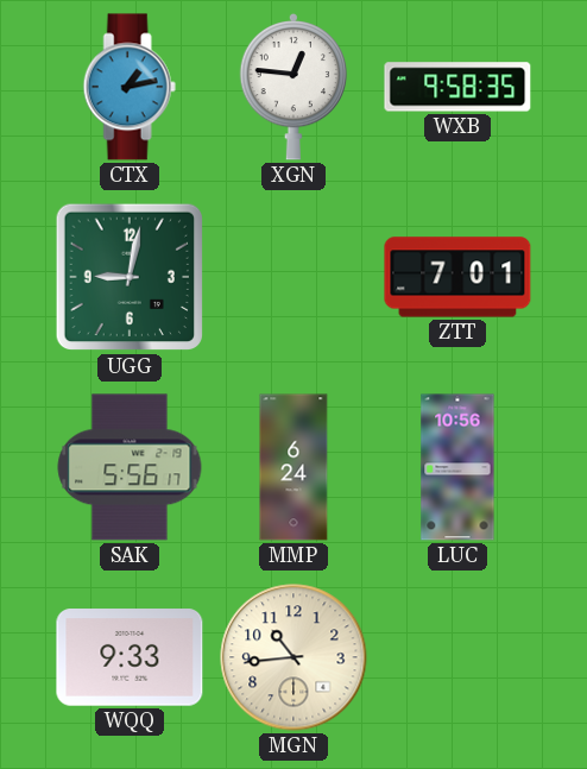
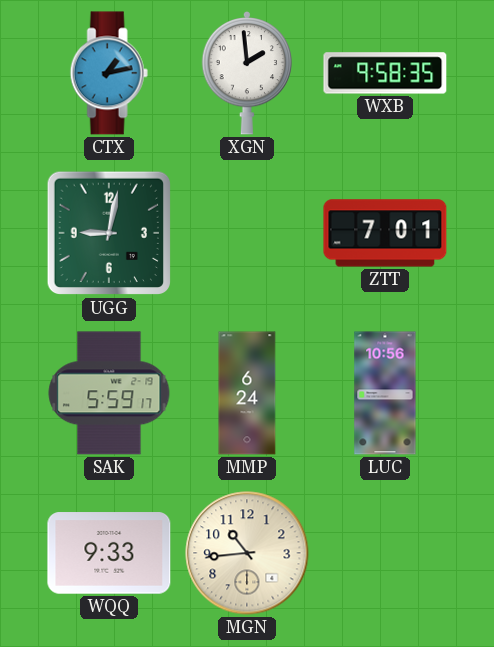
XGN: 12:46 -> 1:59 (246, 73)
SAK: 5:56 -> 5:59 (109, 393)
